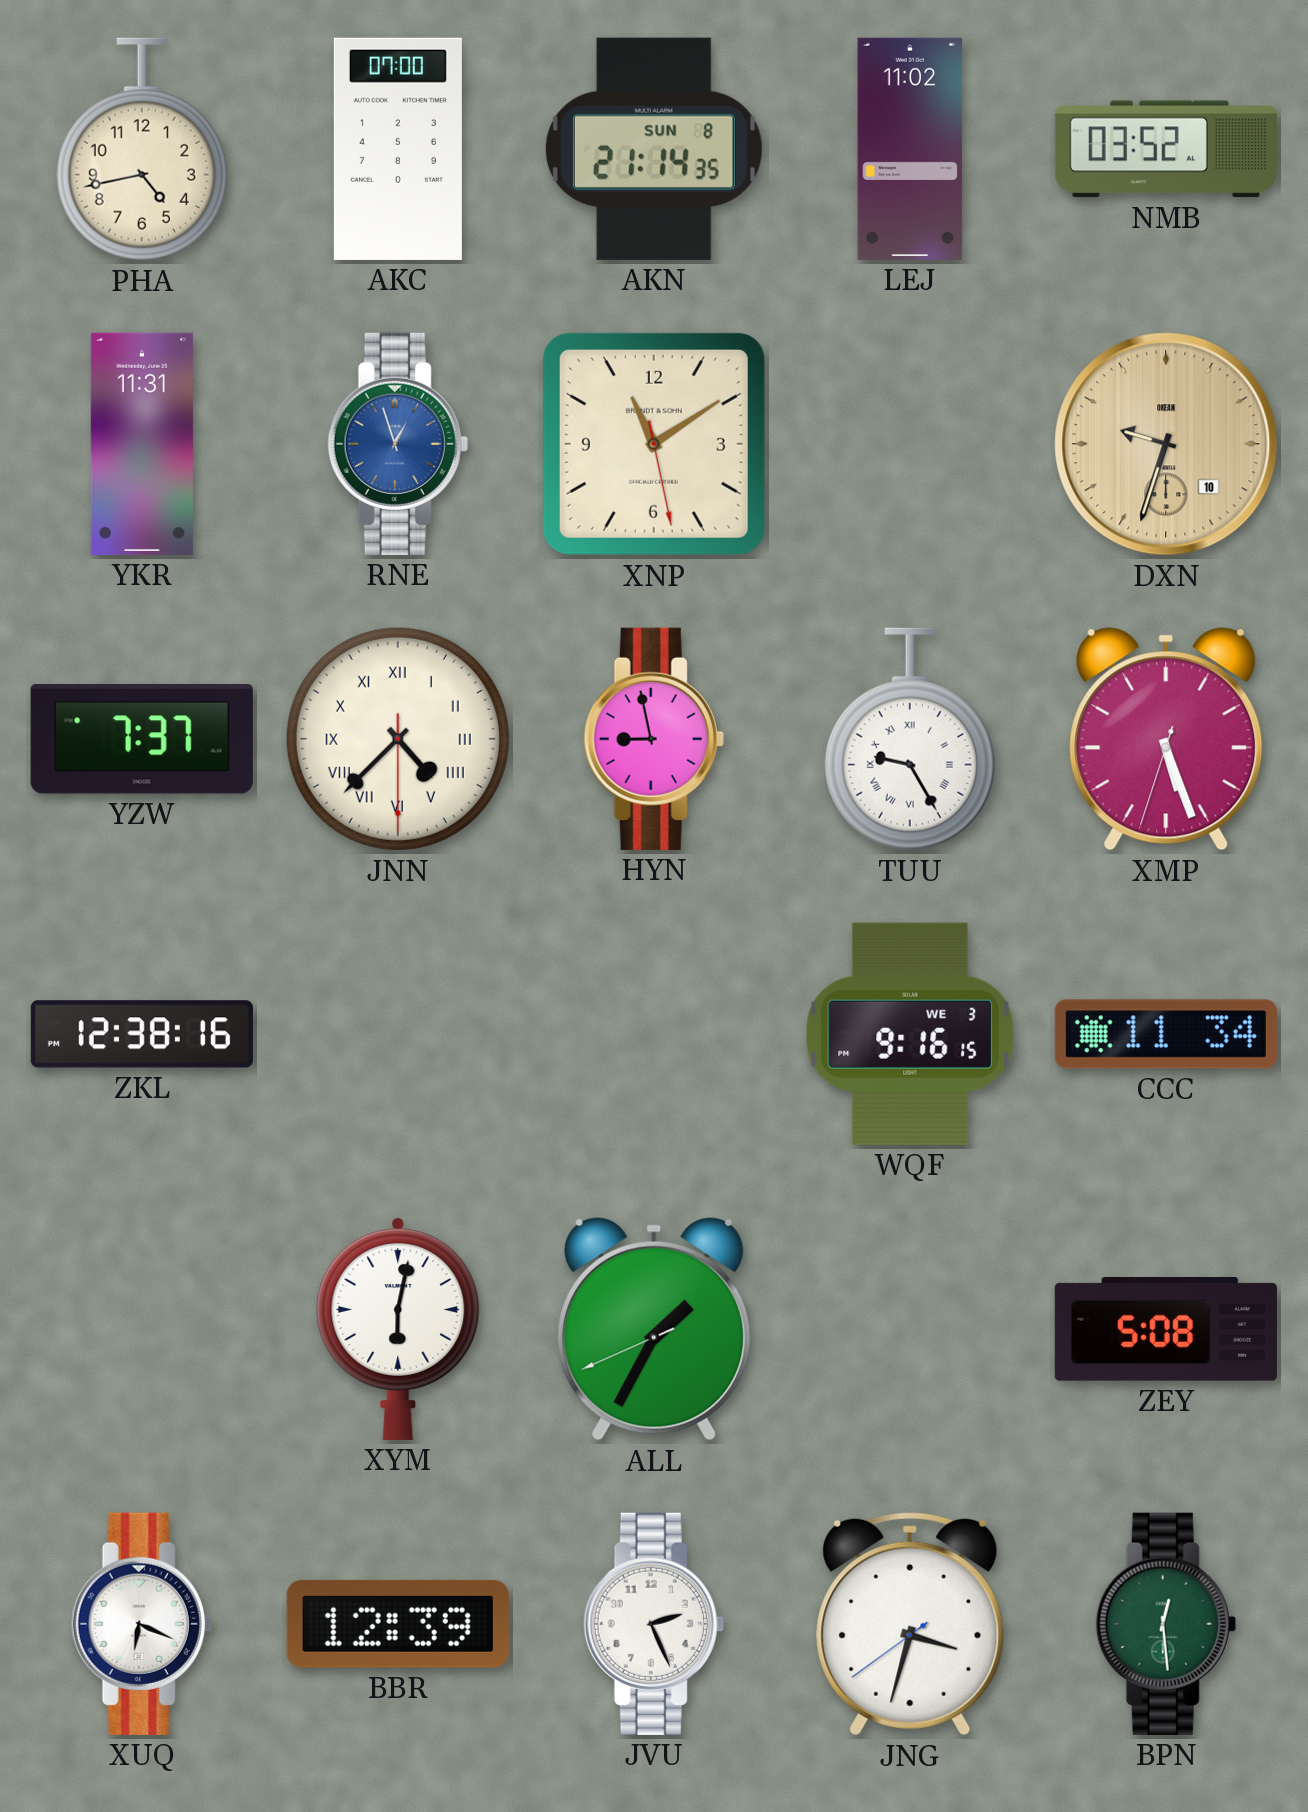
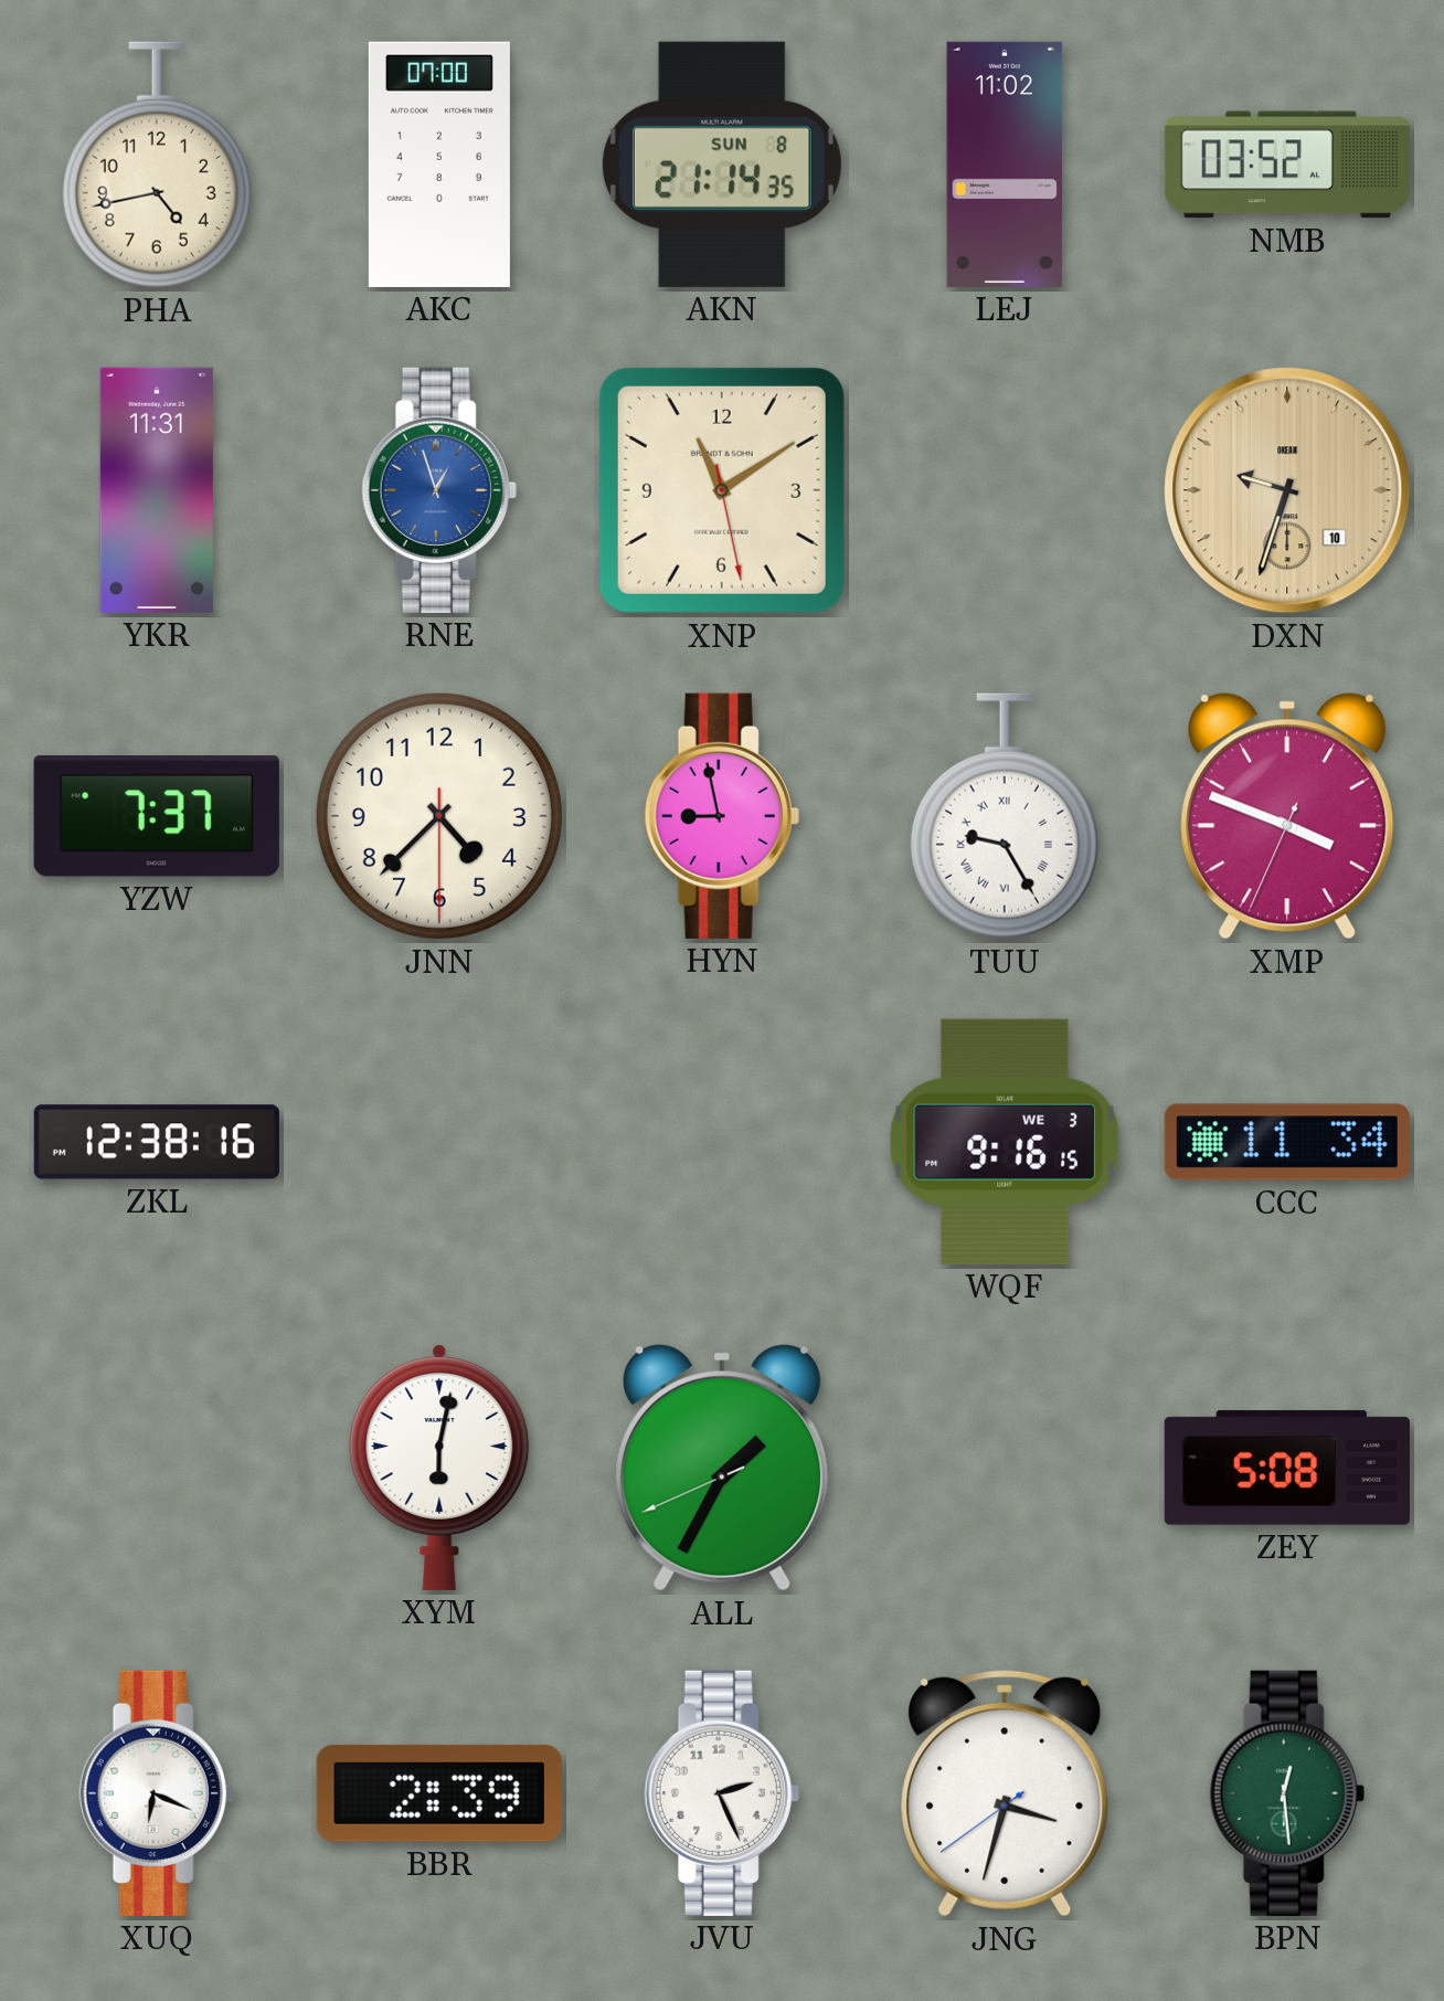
JNN numerals: Roman -> Arabic (439, 816)
XMP: 5:26 -> 3:48 (1287, 816)
BBR: 12:39 -> 2:39 (439, 1793)
